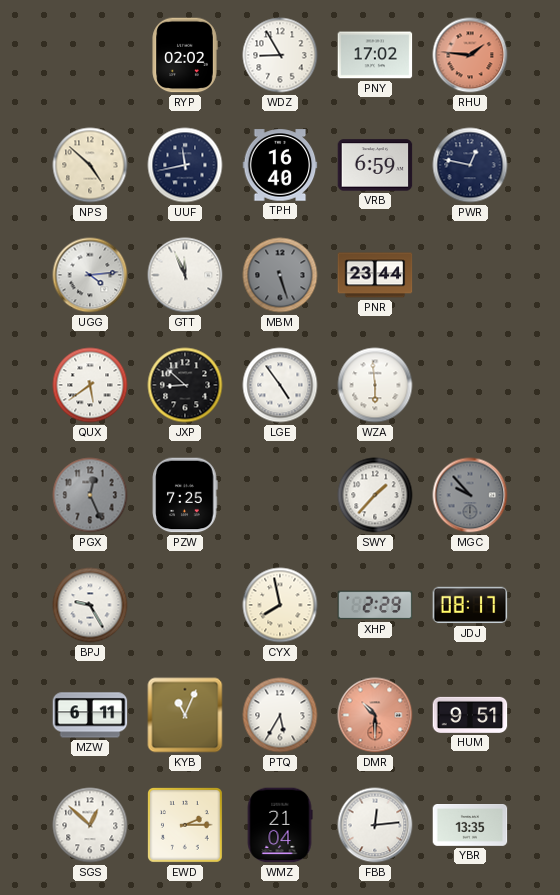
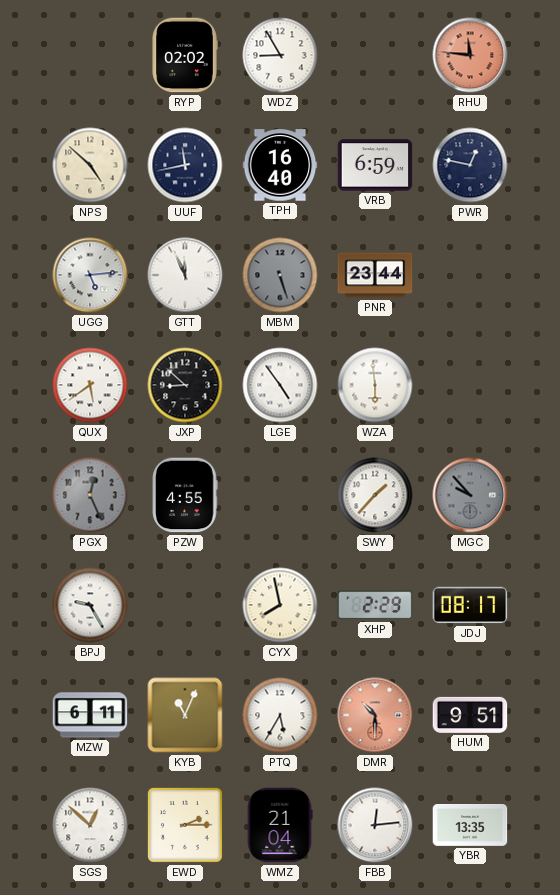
PNY: 17:02 -> none (375, 55)
RHU: 1:46 -> 11:46 (470, 55)
UGG: 4:14 -> 5:14 (90, 275)
PZW: 7:25 -> 4:55 (185, 495)
